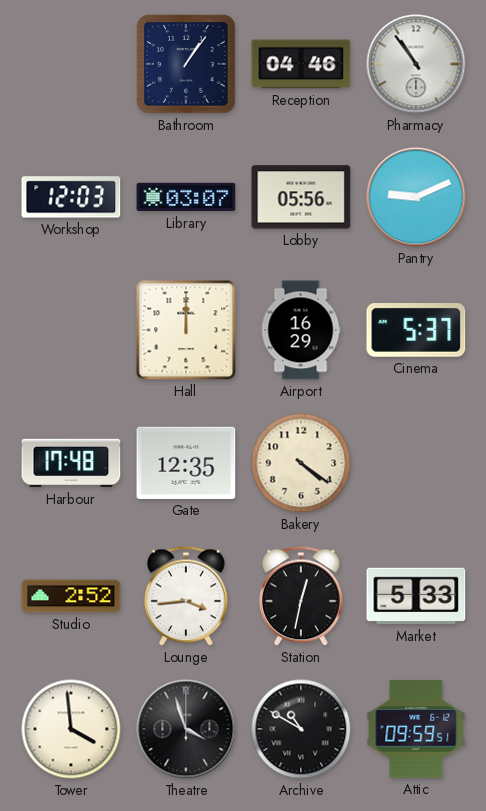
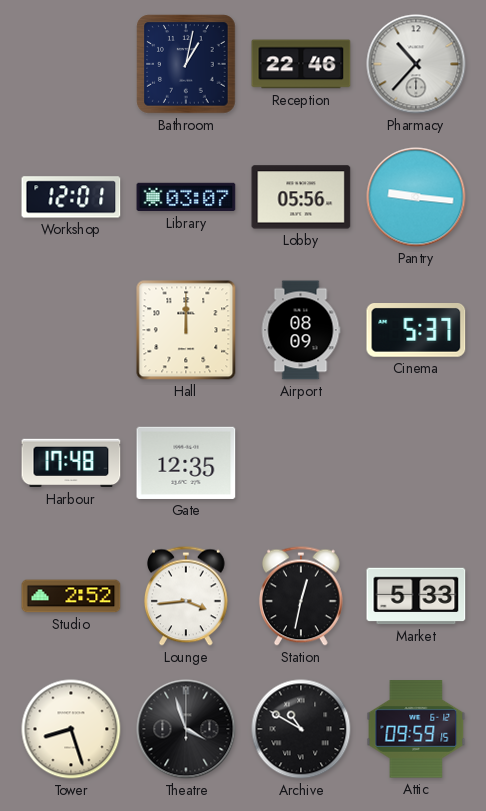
Bathroom: 1:06 -> 1:02 (186, 64)
Reception: 04:46 -> 22:46 (301, 64)
Pharmacy: 10:54 -> 10:37 (416, 64)
Workshop: 12:03 -> 12:01 (71, 197)
Pantry: 9:11 -> 9:16 (416, 197)
Airport: 16:29 -> 08:09 (301, 330)
Bakery: 4:21 -> none (301, 463)
Tower: 3:59 -> 8:27 (71, 729)
Attic: 09:59:51 -> 09:59:15 (416, 729)
